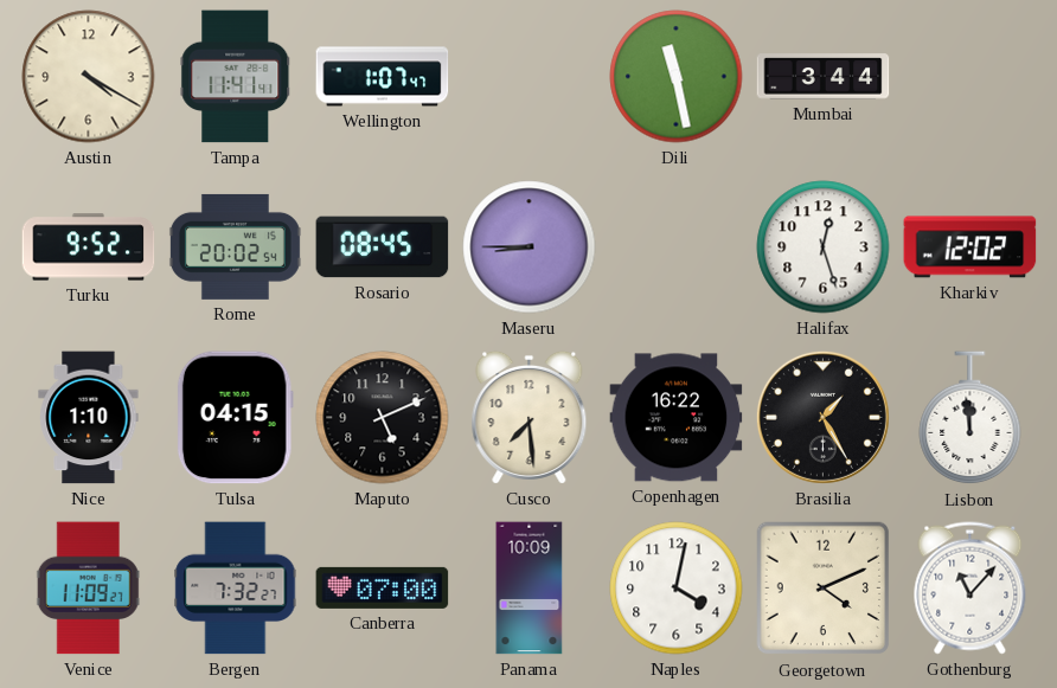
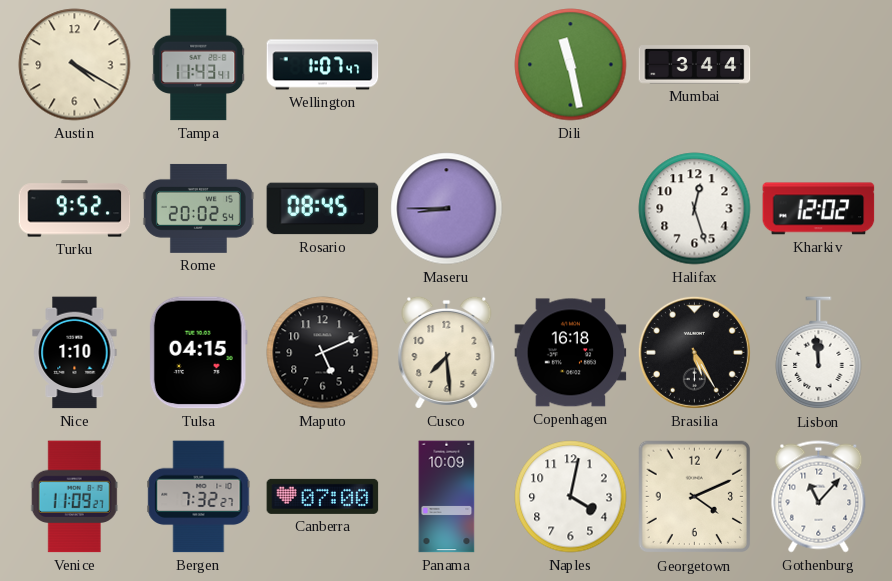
Tampa: 11:41 -> 11:43 (199, 65)
Copenhagen: 16:22 -> 16:18 (571, 353)
Brasilia: 1:25 -> 5:25 (694, 352)
